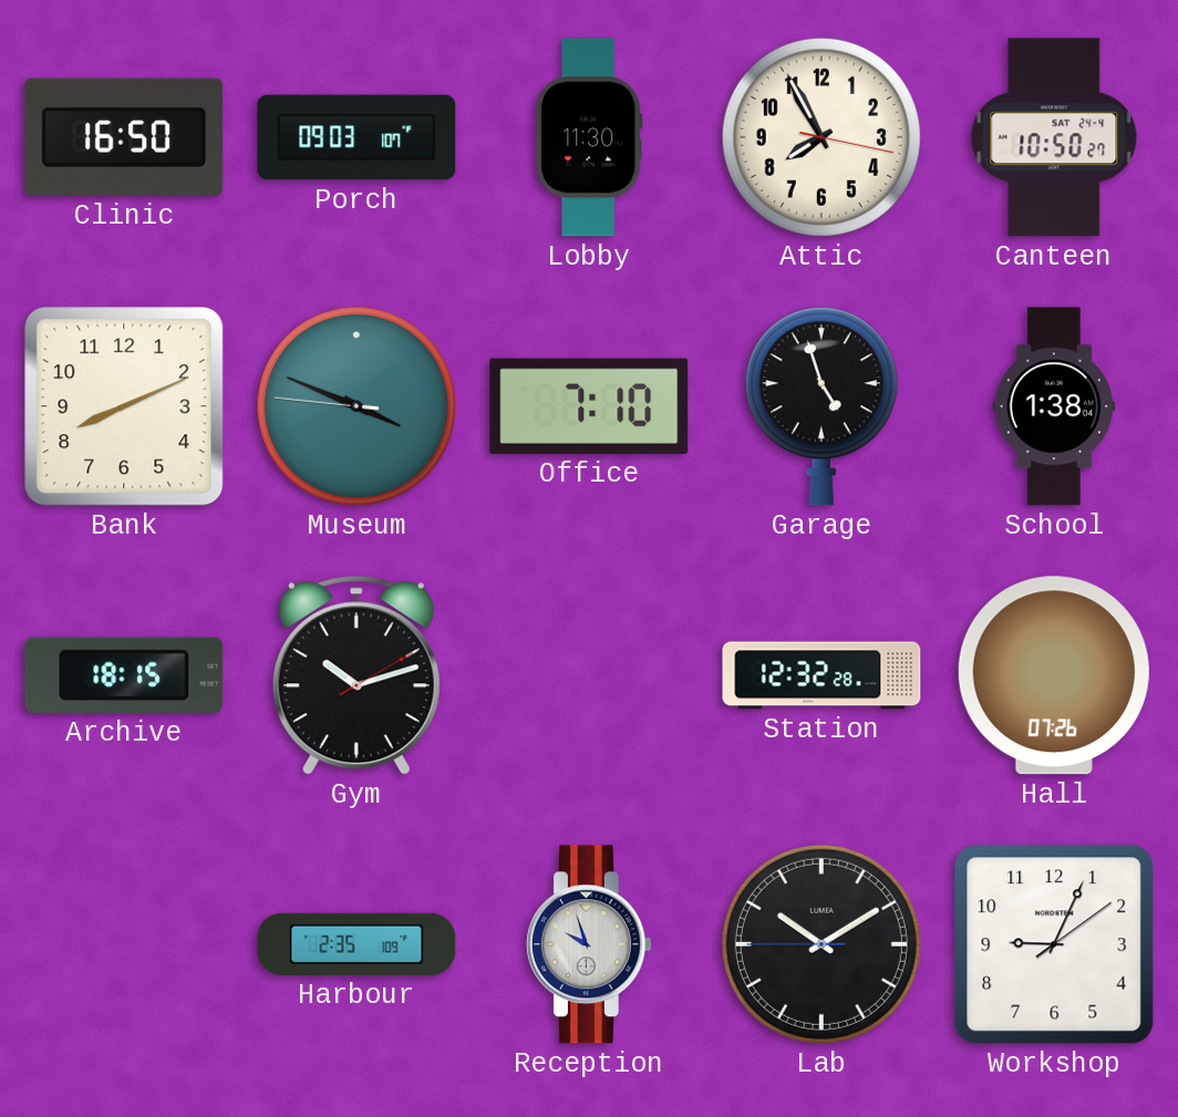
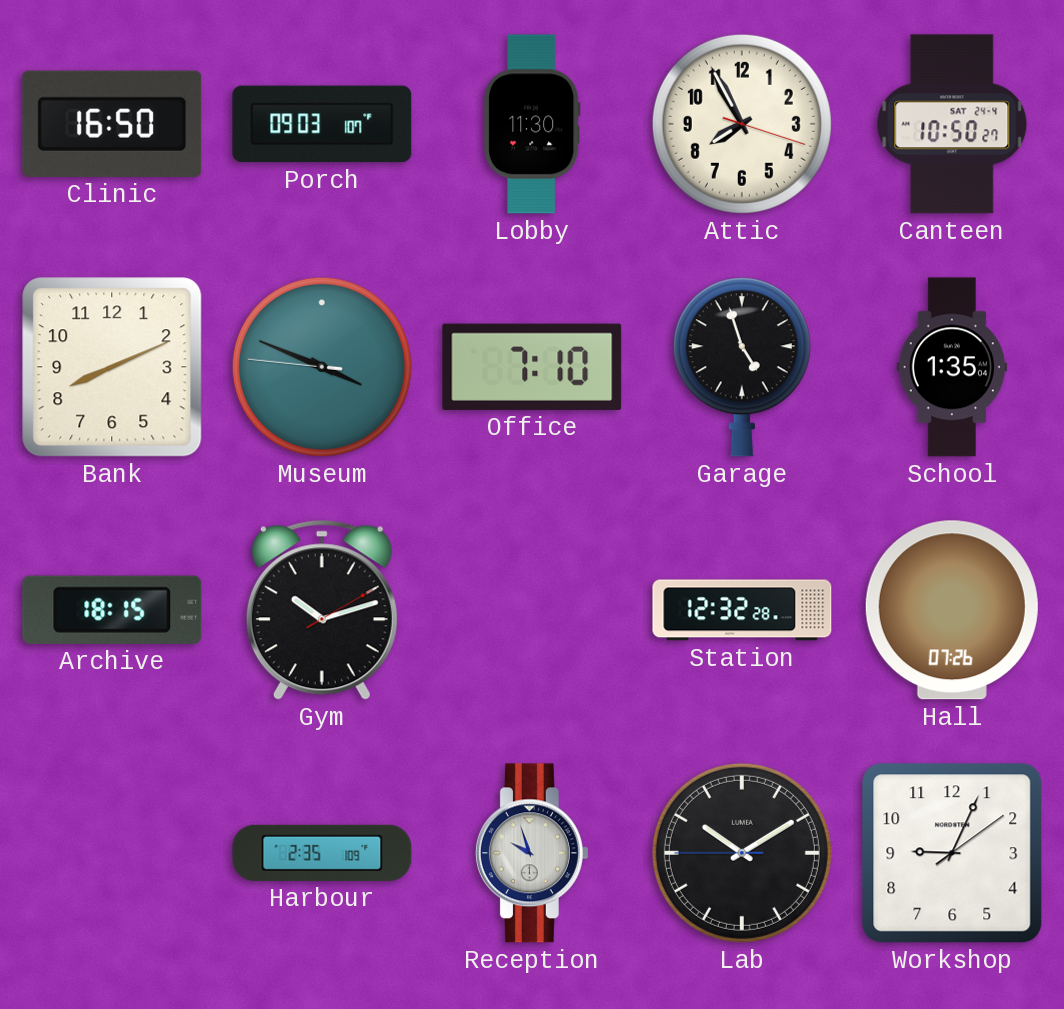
Attic: 7:55:17 -> 7:55:18 (742, 124)
School: 1:38 -> 1:35 (952, 367)
